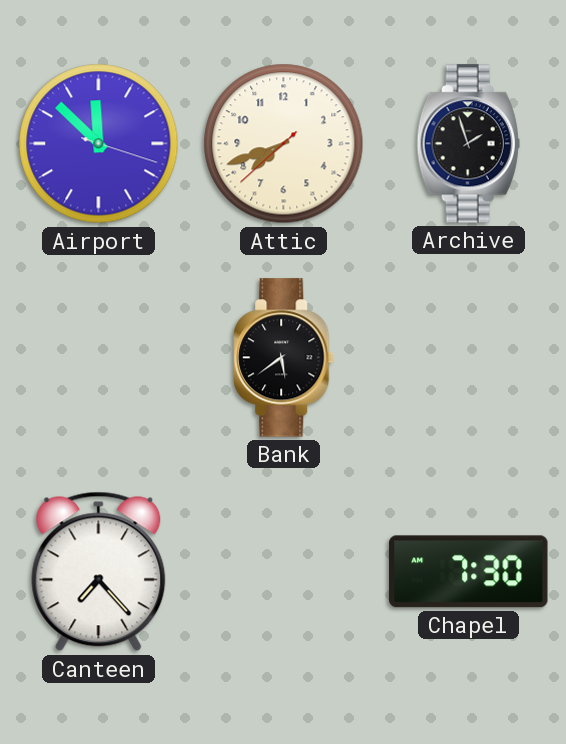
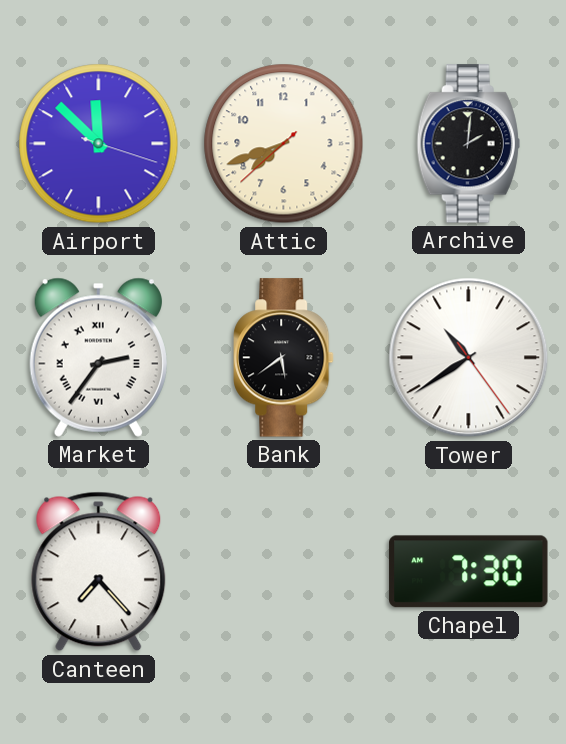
Archive: 1:57 -> 2:01 (468, 144)
Market: none -> 2:36 (98, 357)
Tower: none -> 10:39 (469, 358)
